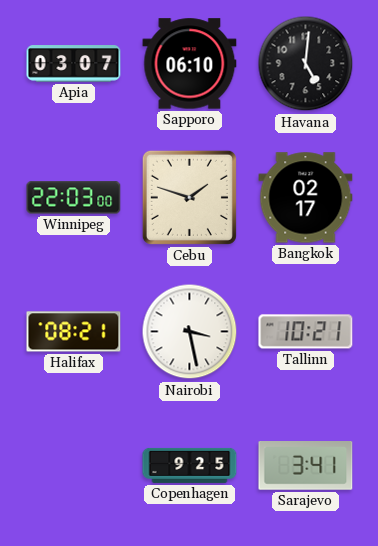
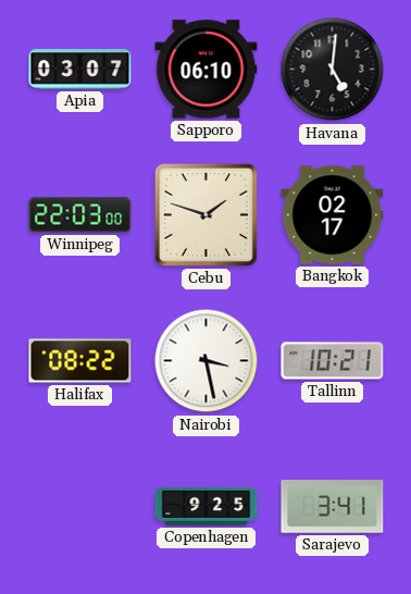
Halifax: 08:21 -> 08:22 (80, 361)
